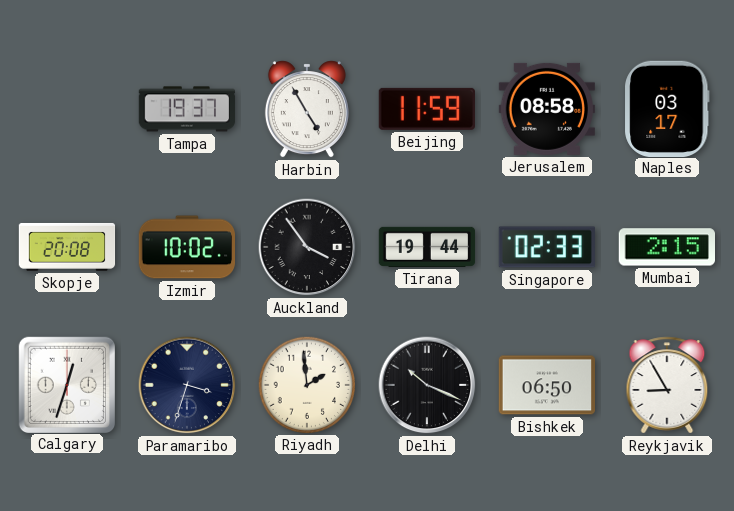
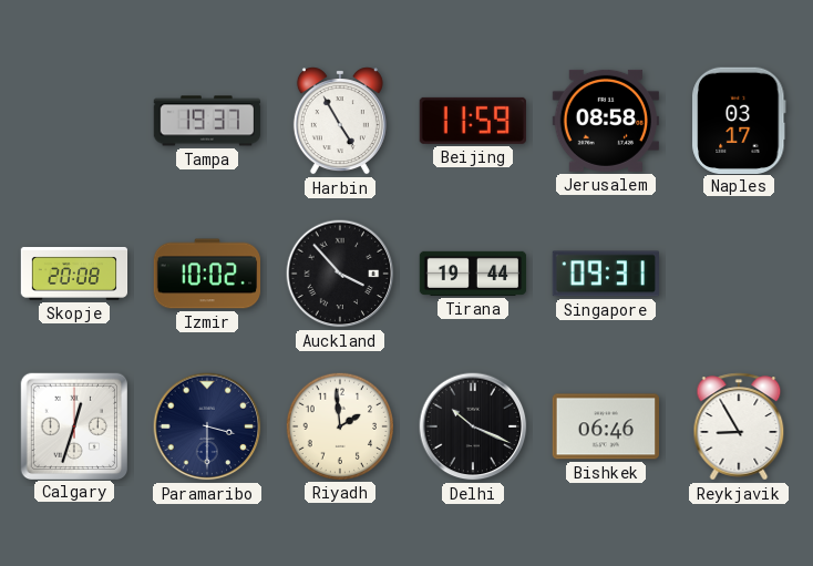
Auckland: 3:54 -> 3:53 (340, 274)
Singapore: 02:33 -> 09:31 (605, 274)
Mumbai: 2:15 -> none (666, 247)
Paramaribo: 3:33 -> 3:30 (207, 426)
Bishkek: 06:50 -> 06:46 (605, 426)
